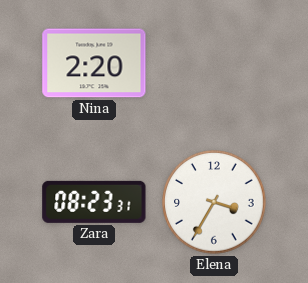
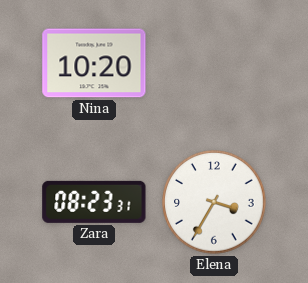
Nina: 2:20 -> 10:20 (94, 63)
